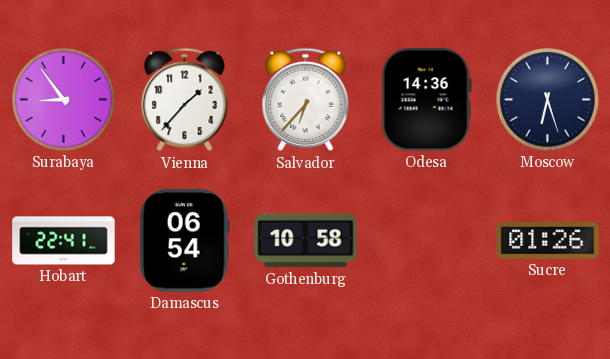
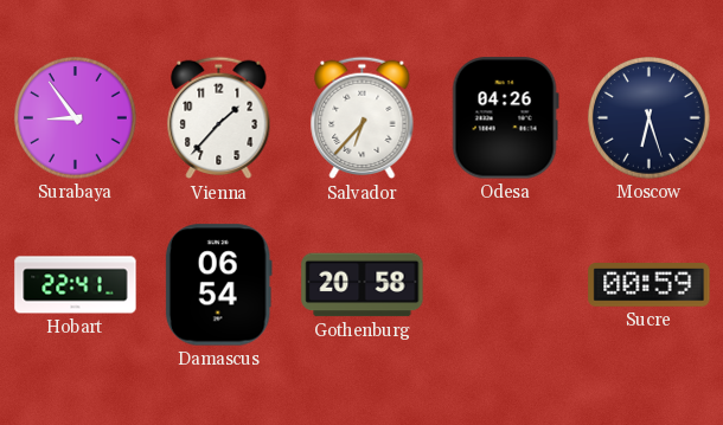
Odesa: 14:36 -> 04:26 (505, 118)
Gothenburg: 10:58 -> 20:58 (363, 285)
Sucre: 01:26 -> 00:59 (650, 285)
